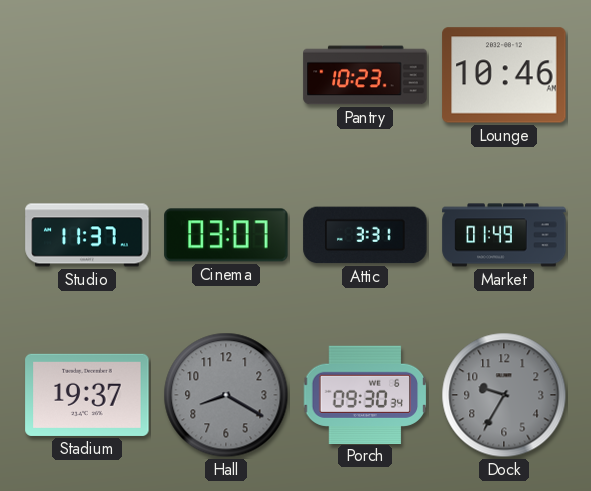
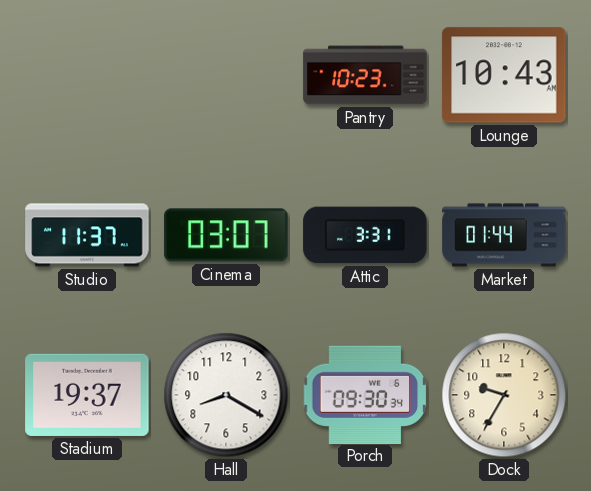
Lounge: 10:46 -> 10:43 (504, 75)
Market: 01:49 -> 01:44 (504, 235)
Hall dial: grey -> white (226, 395)
Dock dial: grey -> cream (504, 395)
